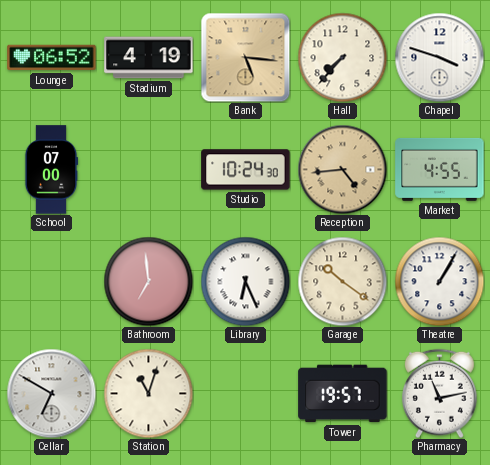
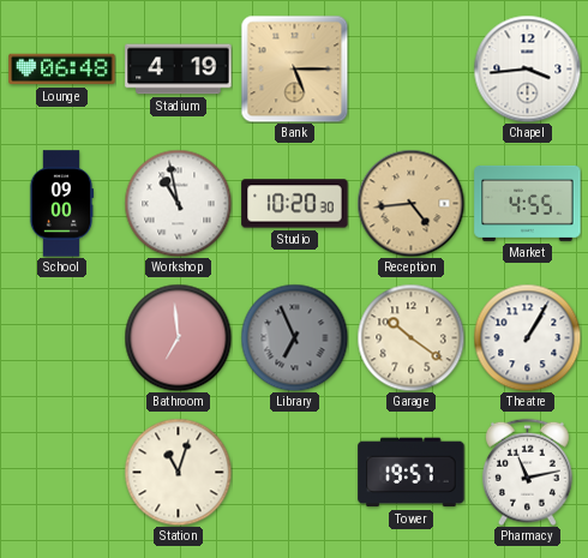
Lounge: 06:52 -> 06:48 (62, 70)
Bank: 5:16 -> 5:15 (294, 68)
Hall: 7:37 -> none (342, 57)
Chapel: 3:48 -> 3:44 (527, 68)
School: 07:00 -> 09:00 (61, 204)
Workshop: none -> 10:58 (178, 203)
Studio: 10:24 -> 10:20 (295, 204)
Library: 6:26 -> 6:56 (294, 337)
Library dial: white -> grey (294, 337)
Cellar: 6:50 -> none (51, 393)
